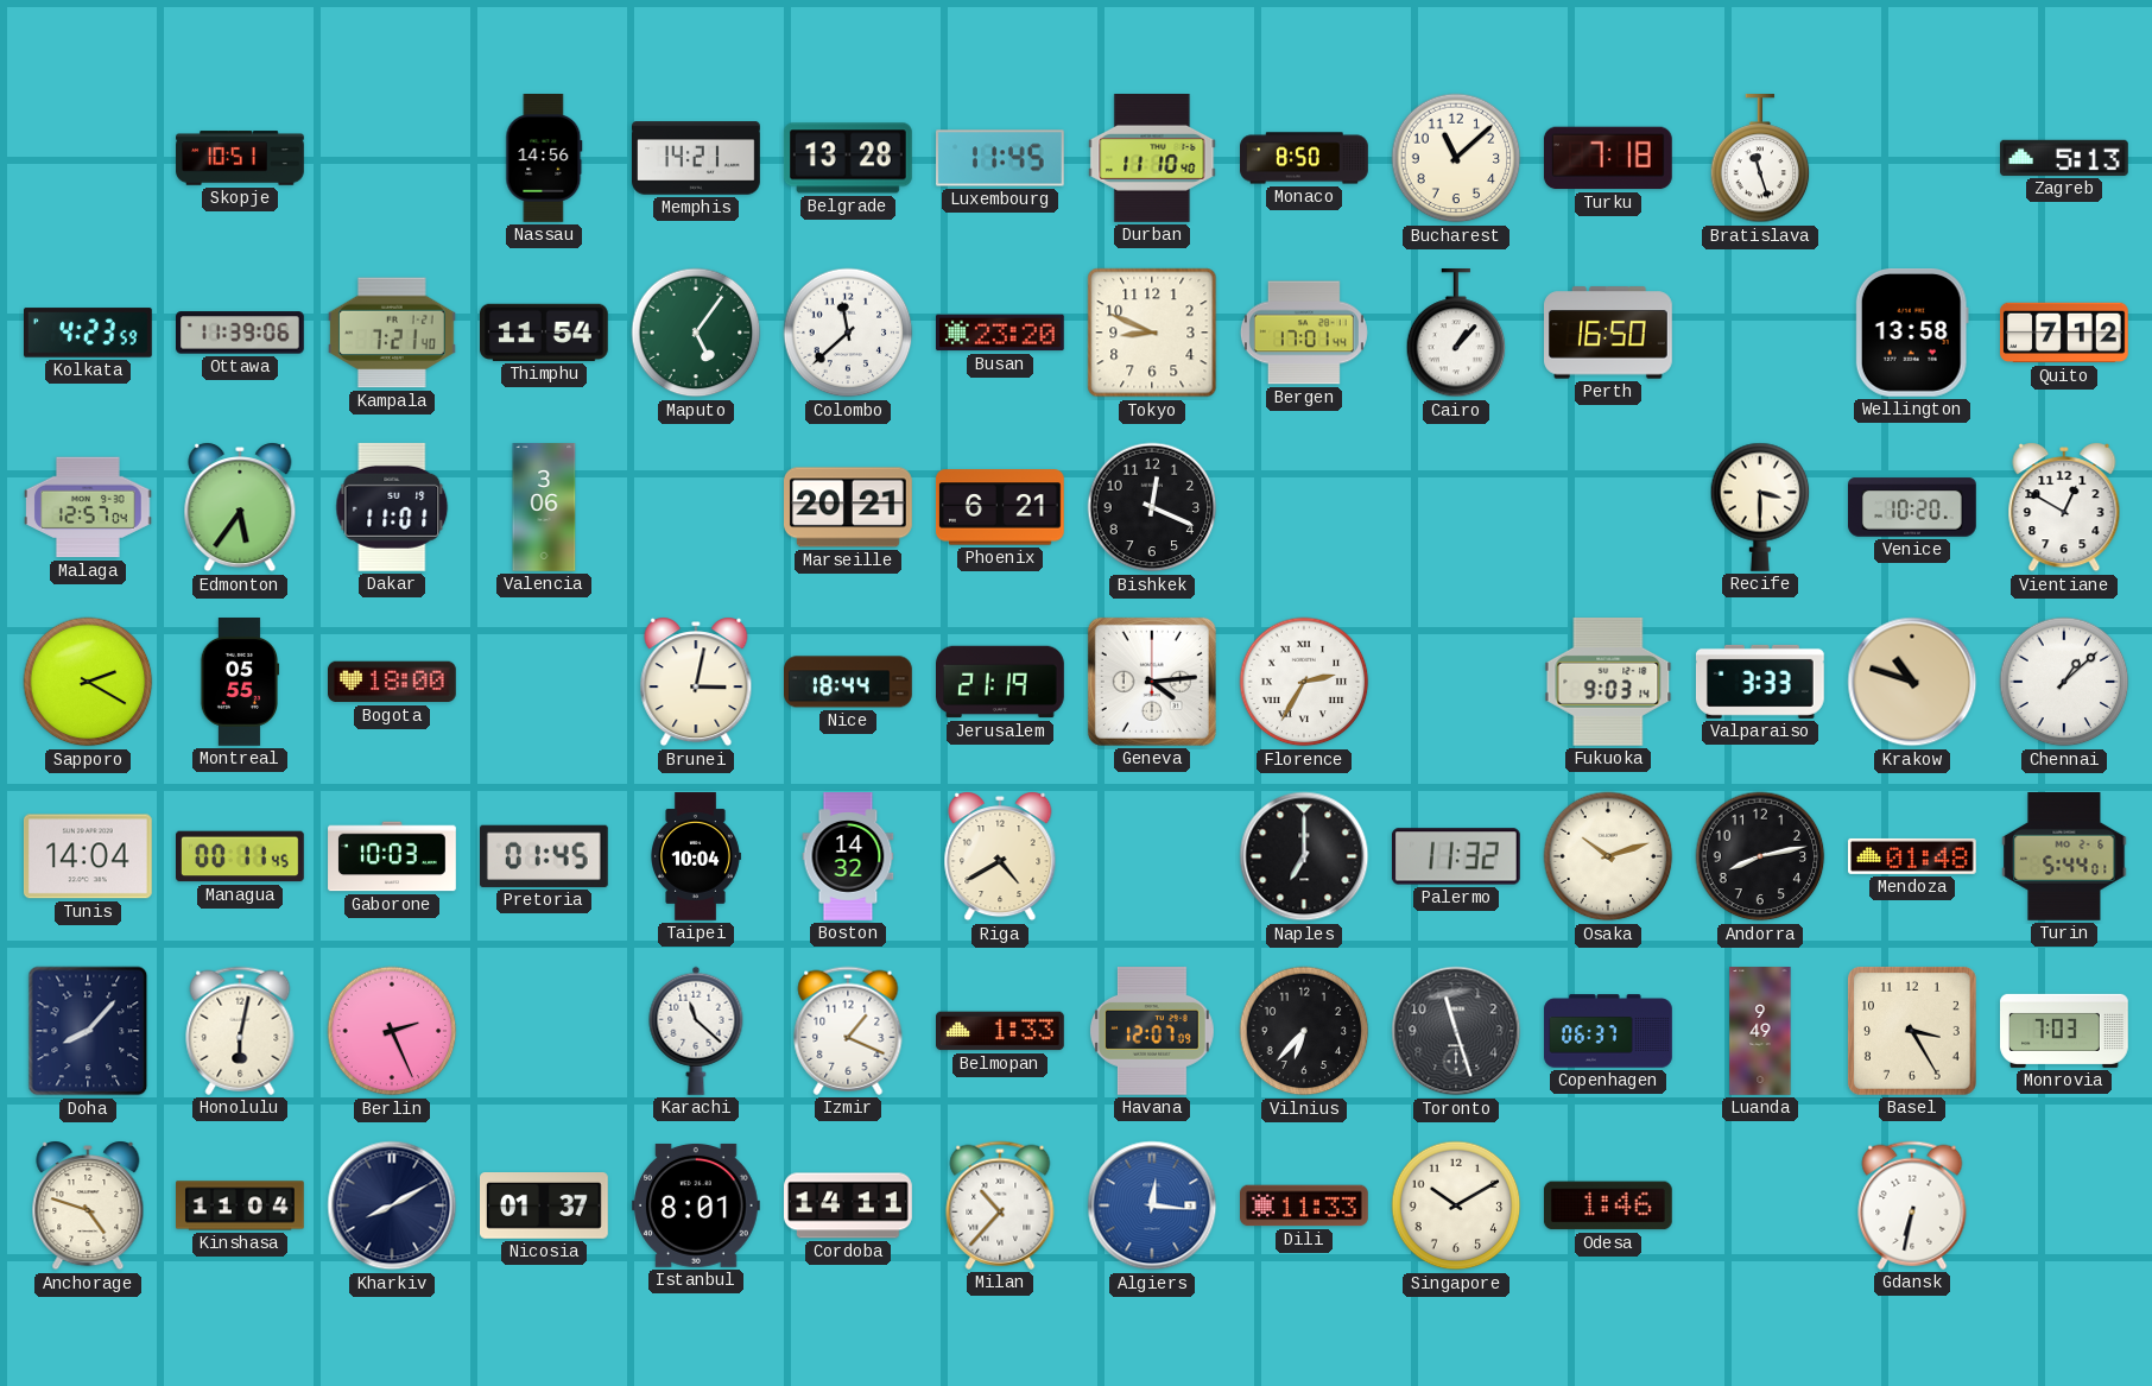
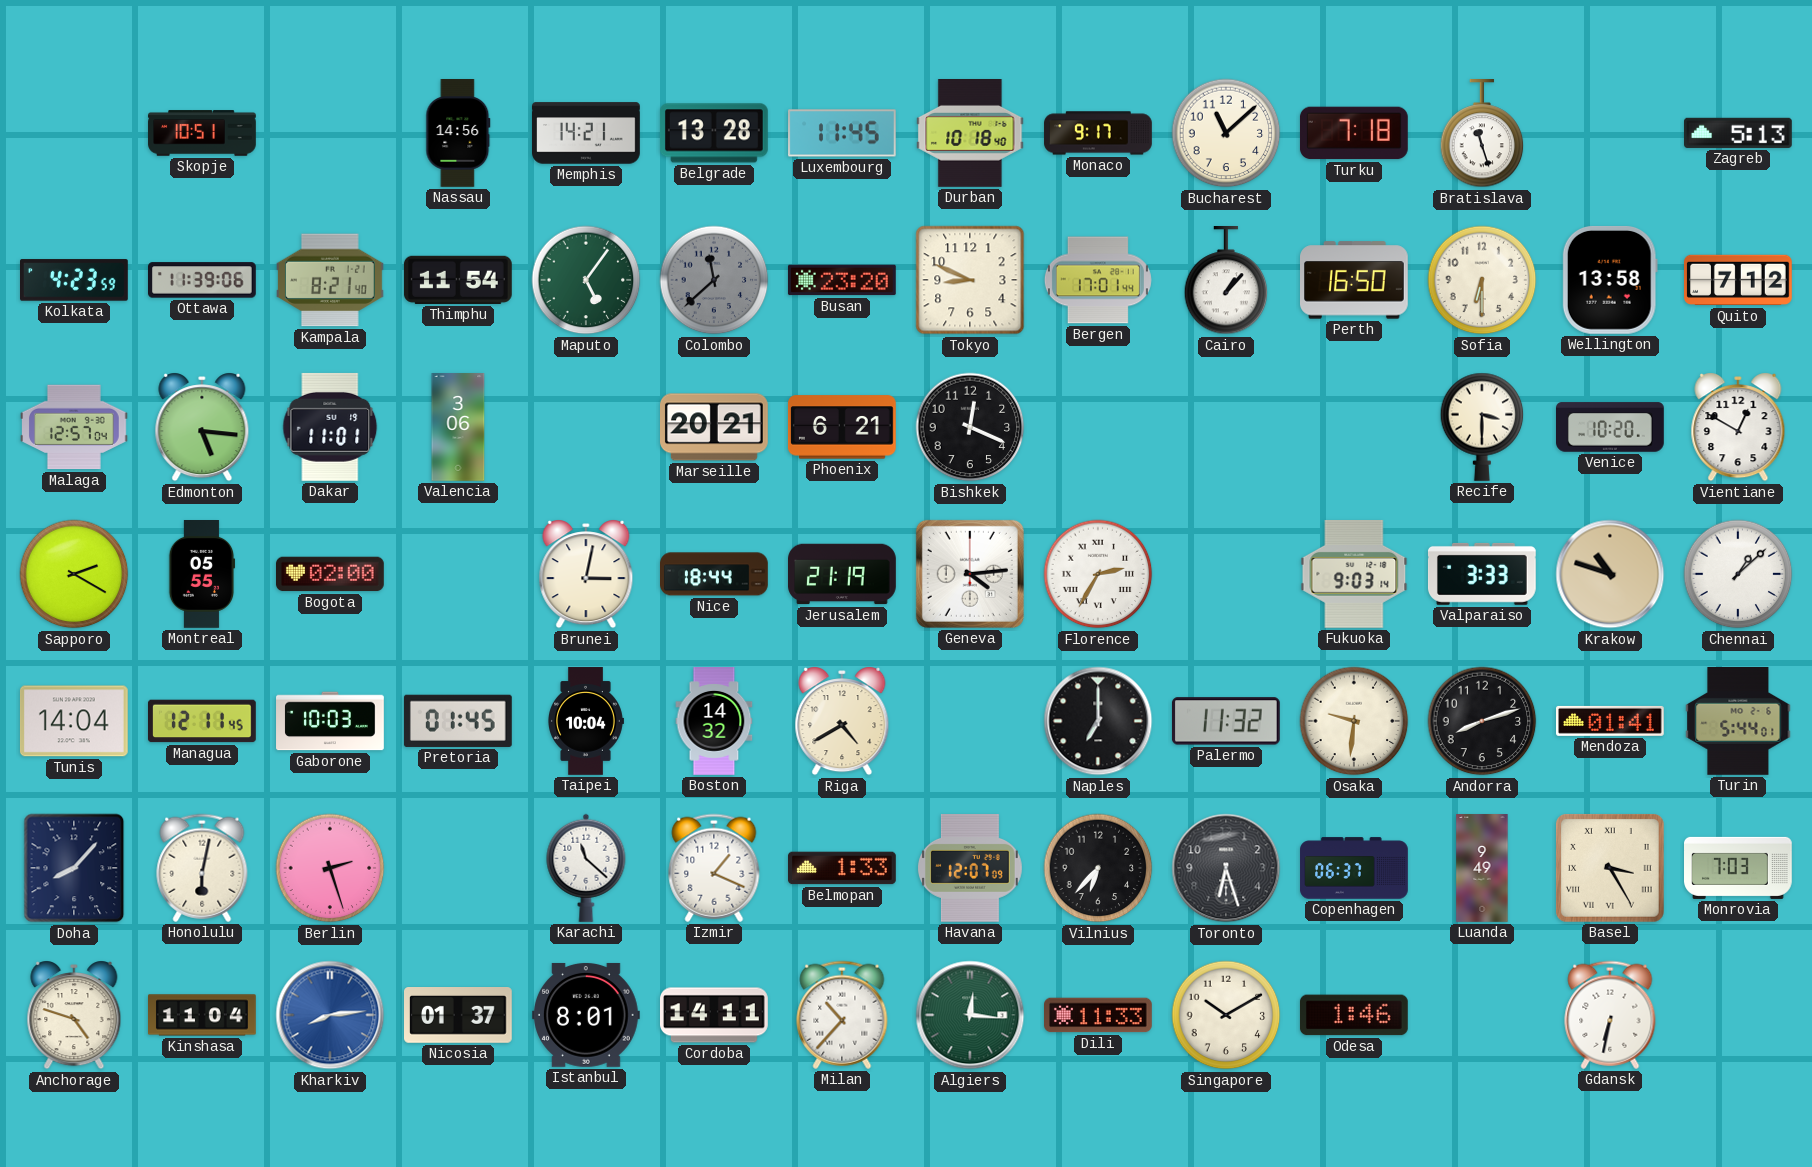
Durban: 11:10 -> 10:18 (970, 134)
Monaco: 8:50 -> 9:17 (1098, 133)
Kampala: 7:21 -> 8:21 (331, 280)
Colombo dial: white -> grey (714, 280)
Sofia: none -> 6:30 (1482, 280)
Edmonton: 5:36 -> 5:16 (202, 427)
Bogota: 18:00 -> 02:00 (331, 574)
Managua: 00:11 -> 12:11 (203, 721)
Osaka: 10:12 -> 9:31 (1354, 721)
Andorra: 8:13 -> 8:12 (1482, 721)
Mendoza: 01:48 -> 01:41 (1611, 721)
Berlin: 2:26 -> 2:27 (330, 868)
Toronto: 11:27 -> 6:27 (1226, 868)
Basel numerals: Arabic -> Roman (1610, 868)
Kharkiv: 8:10 -> 8:14 (330, 1015)
Kharkiv dial: navy -> blue (330, 1015)
Algiers dial: blue -> green (970, 1015)
